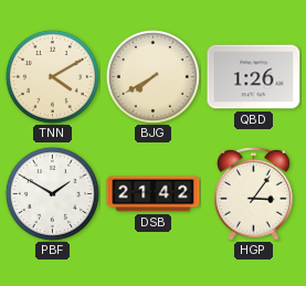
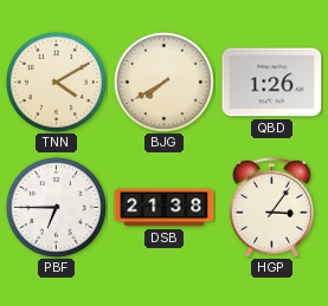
PBF: 1:50 -> 6:45 (56, 207)
DSB: 21:42 -> 21:38 (165, 208)
